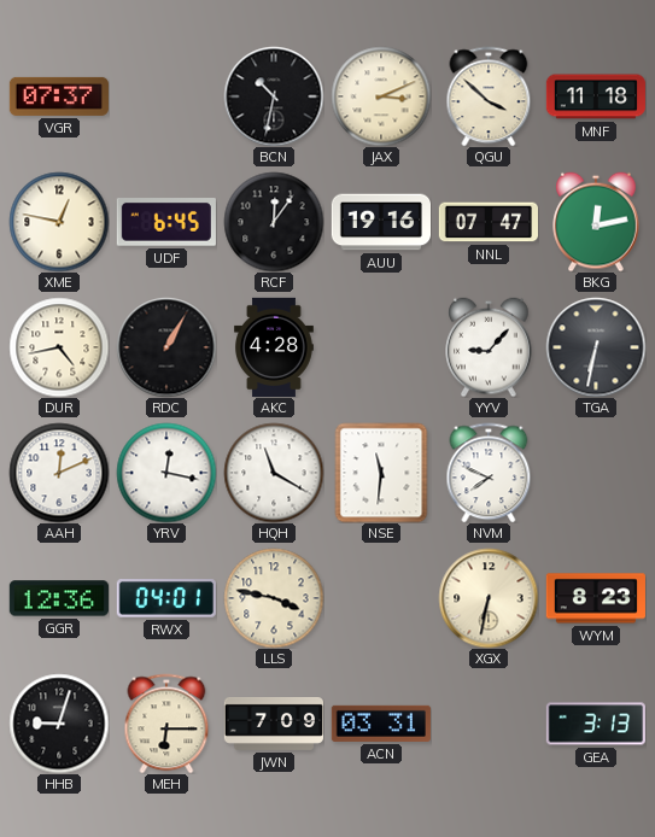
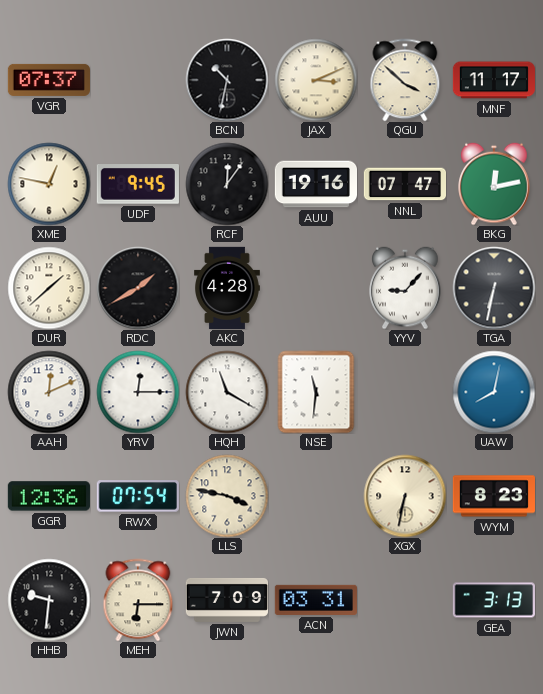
MNF: 11:18 -> 11:17 (493, 80)
UDF: 6:45 -> 9:45 (138, 185)
DUR: 4:43 -> 1:38 (49, 288)
RDC: 1:05 -> 1:40 (138, 288)
YRV: 12:17 -> 12:15 (138, 392)
NVM: 7:49 -> none (489, 473)
UAW: none -> 8:02 (494, 392)
RWX: 04:01 -> 07:54 (138, 496)
HHB: 9:03 -> 9:31 (49, 600)
